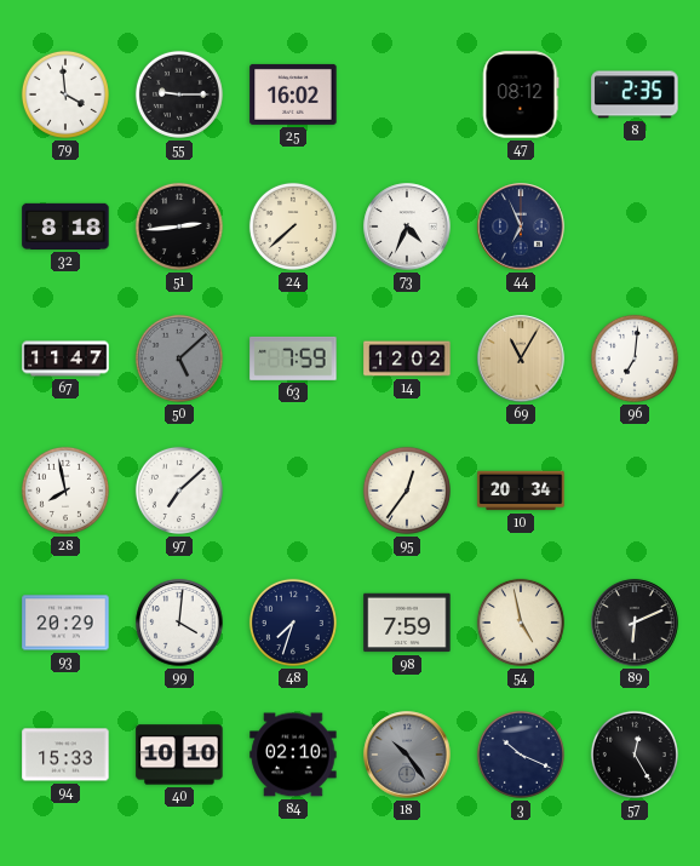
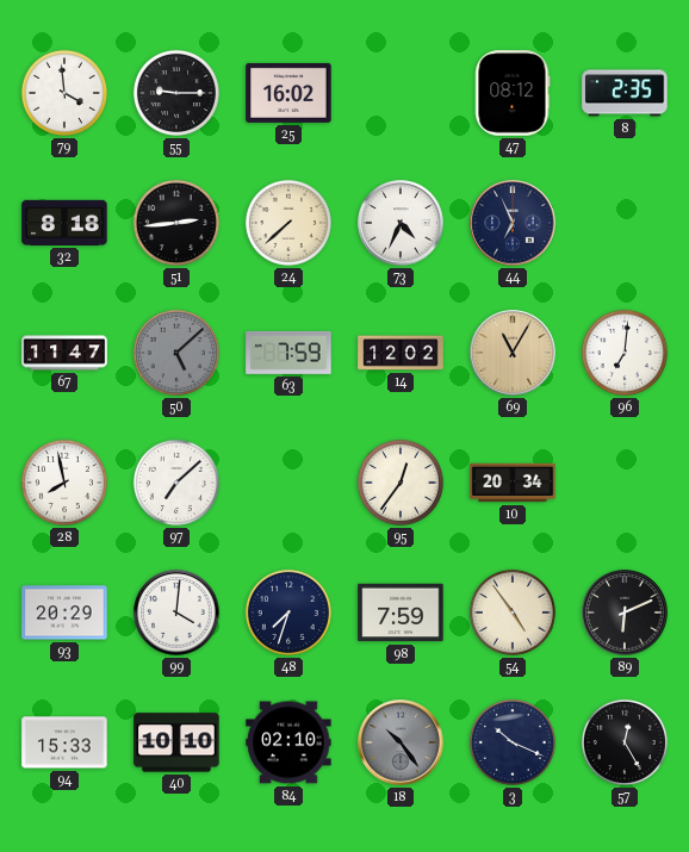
54: 4:58 -> 4:54 (513, 612)
